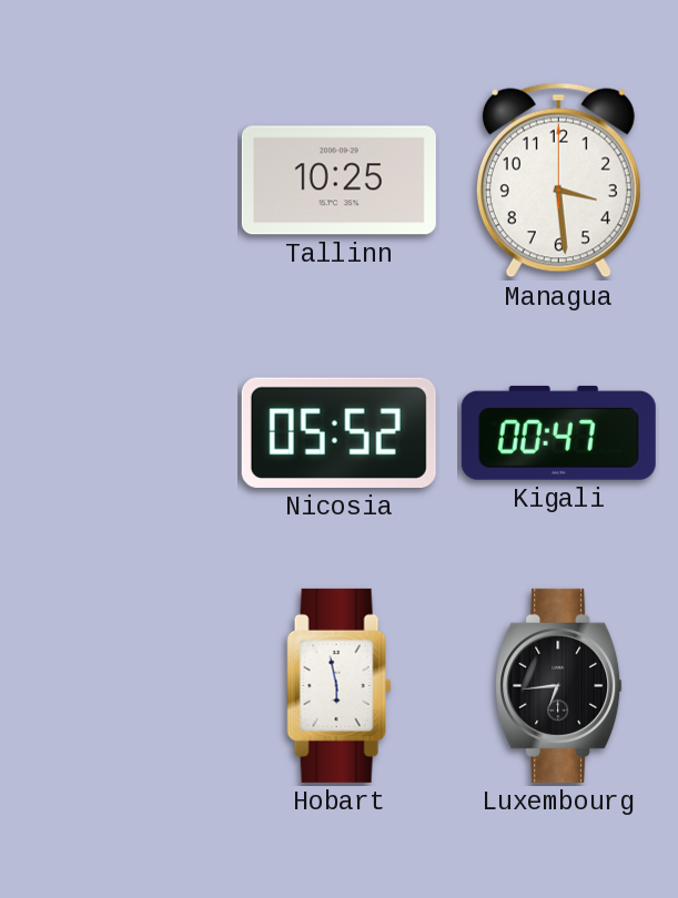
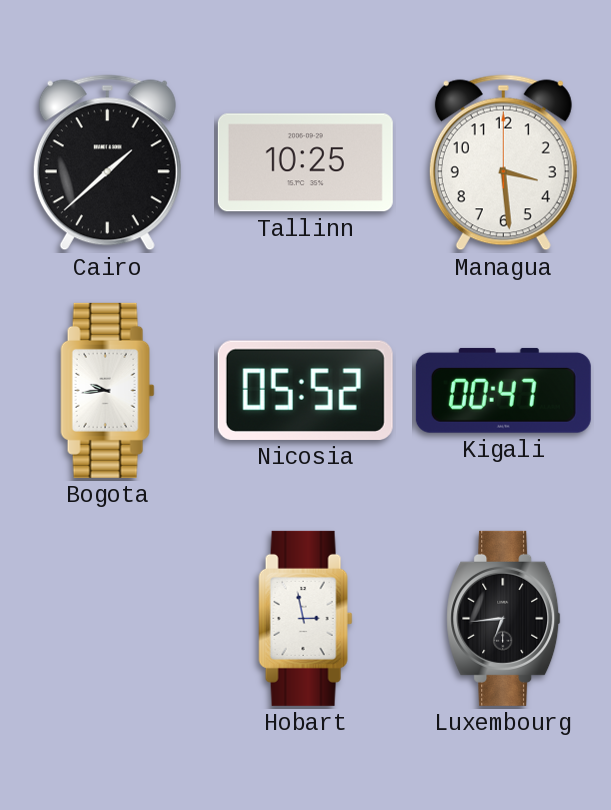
Cairo: none -> 1:38 (107, 163)
Bogota: none -> 9:44 (108, 390)
Hobart: 5:58 -> 2:58 (306, 618)
